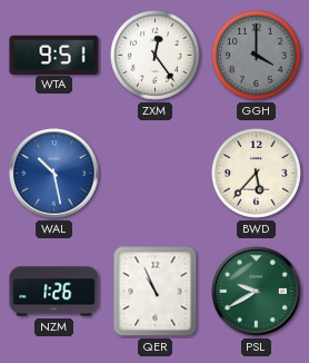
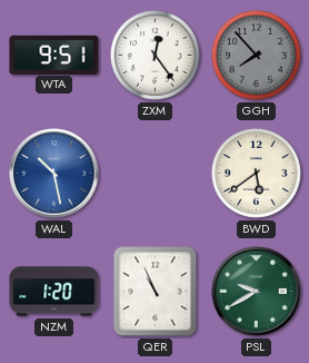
GGH: 4:00 -> 7:53 (256, 55)
BWD: 5:37 -> 5:39 (256, 173)
NZM: 1:26 -> 1:20 (54, 292)
